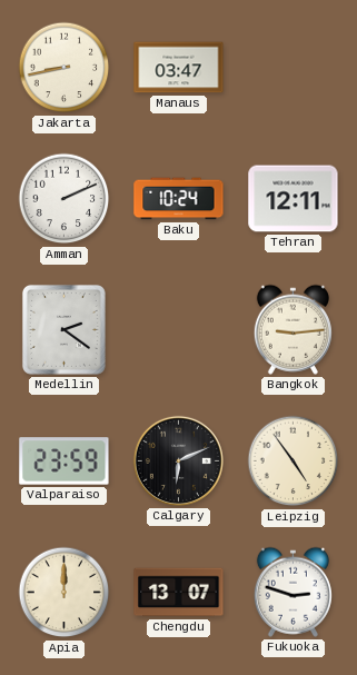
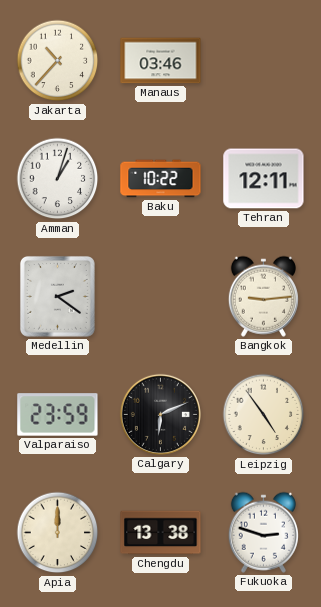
Jakarta: 8:43 -> 10:37 (58, 61)
Manaus: 03:47 -> 03:46 (161, 61)
Amman: 2:11 -> 1:03 (58, 179)
Baku: 10:24 -> 10:22 (161, 179)
Chengdu: 13:07 -> 13:38 (161, 533)
